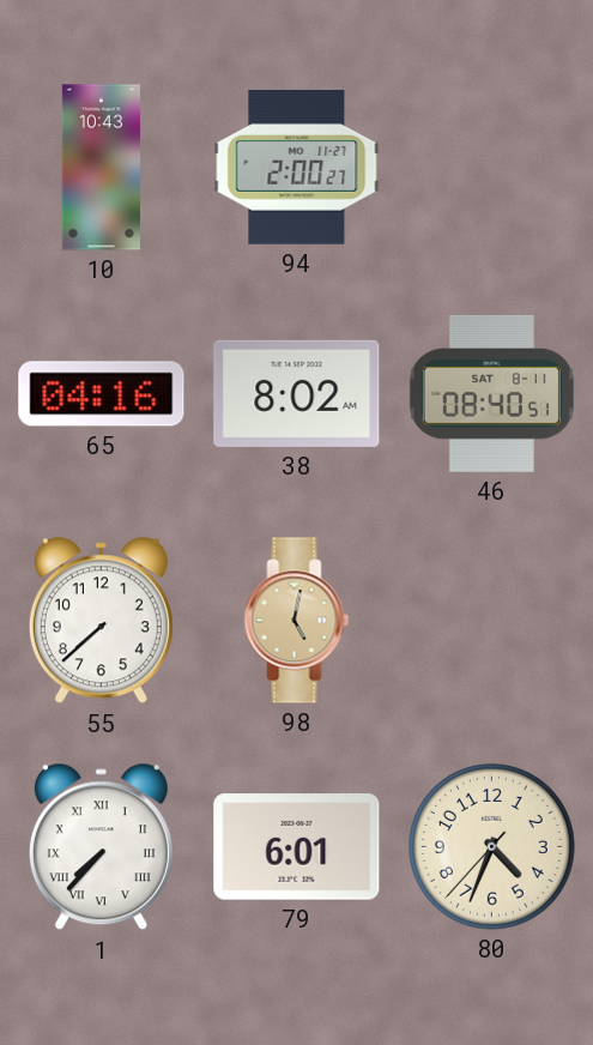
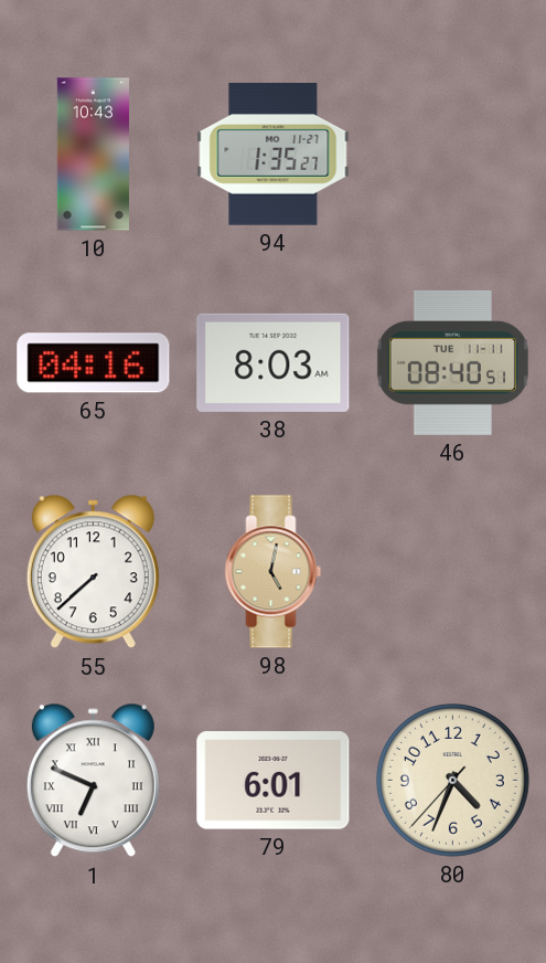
94: 2:00 -> 1:35 (274, 155)
38: 8:02 -> 8:03 (274, 362)
46 date: SAT 8-11 -> TUE 11-11 (452, 362)
1: 7:37 -> 6:49 (93, 781)
